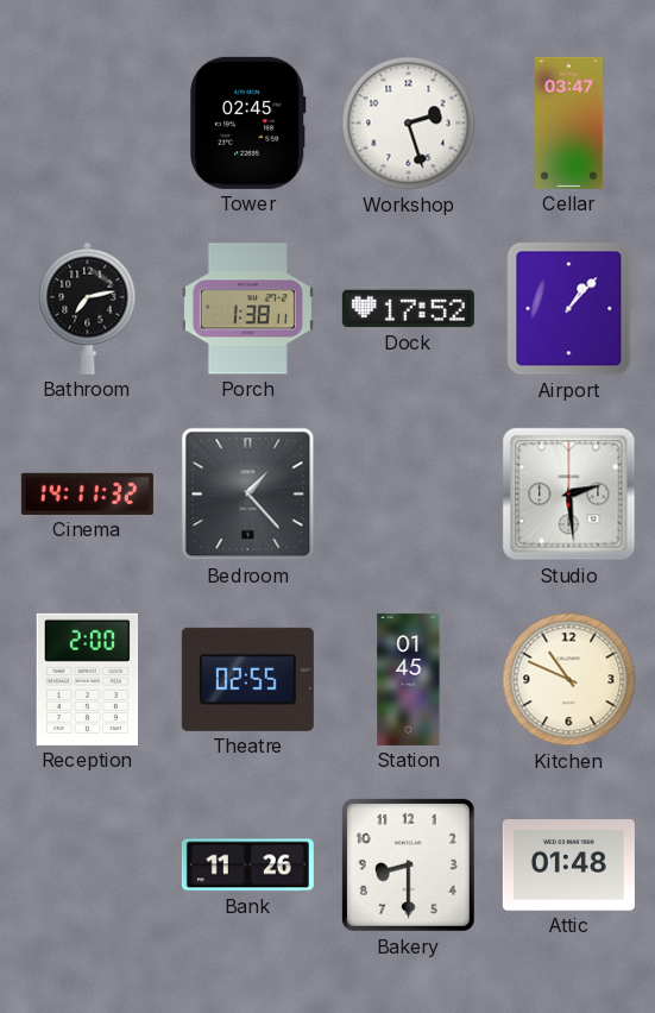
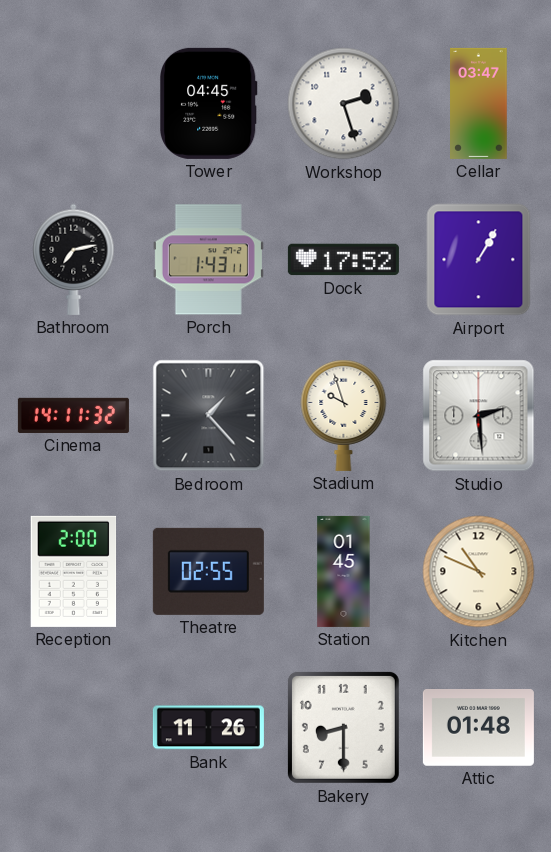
Tower: 02:45 -> 04:45 (209, 103)
Porch: 1:38 -> 1:43 (208, 260)
Airport: 1:07 -> 1:05 (479, 260)
Stadium: none -> 9:57 (344, 415)
